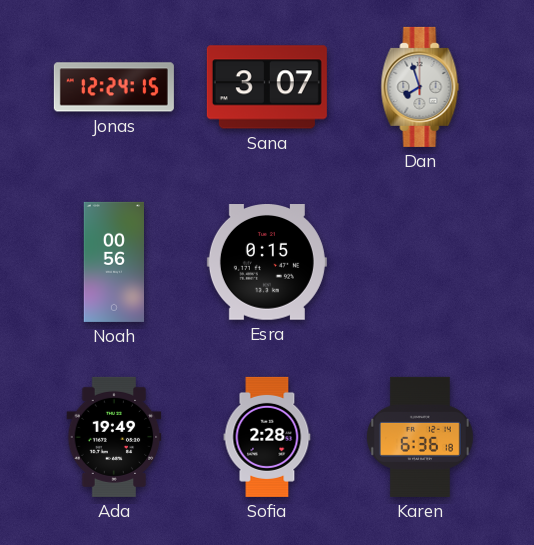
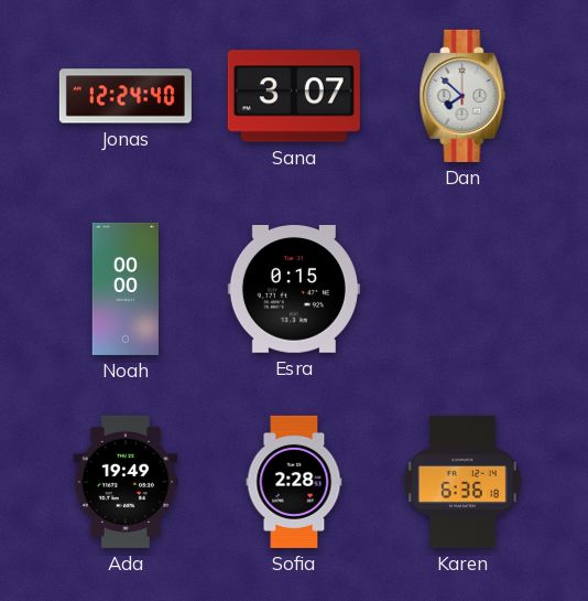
Jonas: 12:24:15 -> 12:24:40 (126, 96)
Dan: 7:57 -> 7:52 (462, 96)
Noah: 00:56 -> 00:00 (124, 289)
